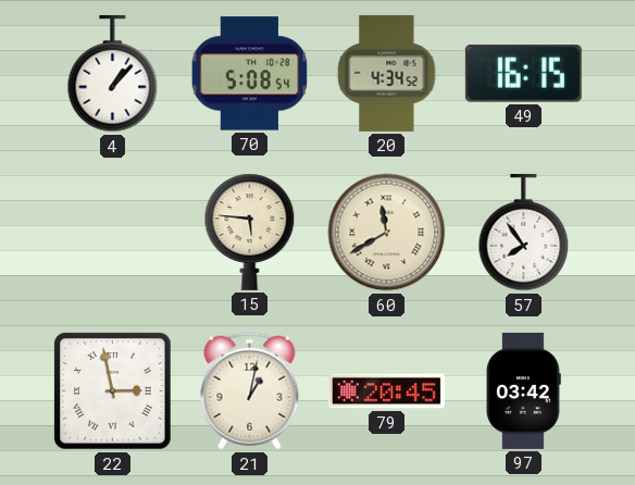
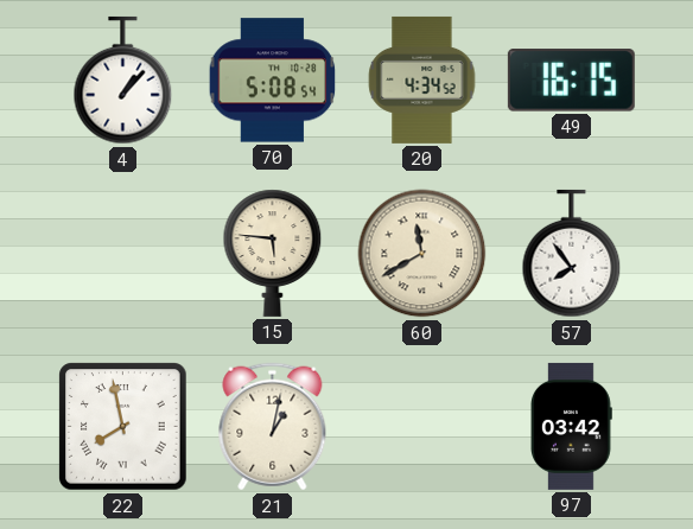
22: 2:58 -> 7:58 (123, 427)
79: 20:45 -> none (386, 391)
